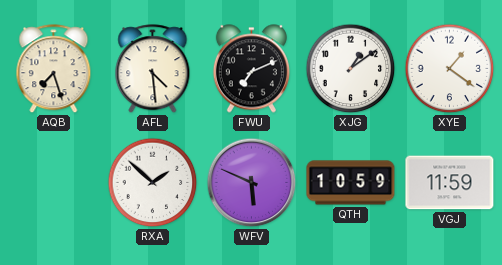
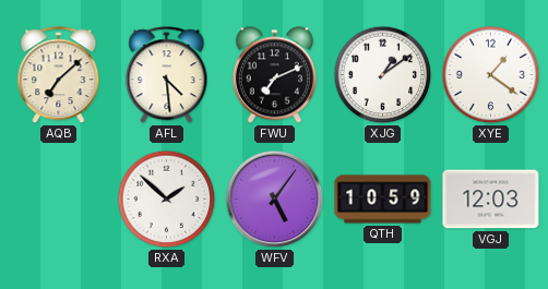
AQB: 7:27 -> 7:08 (59, 75)
WFV: 5:49 -> 5:06 (275, 200)
VGJ: 11:59 -> 12:03 (491, 200)
